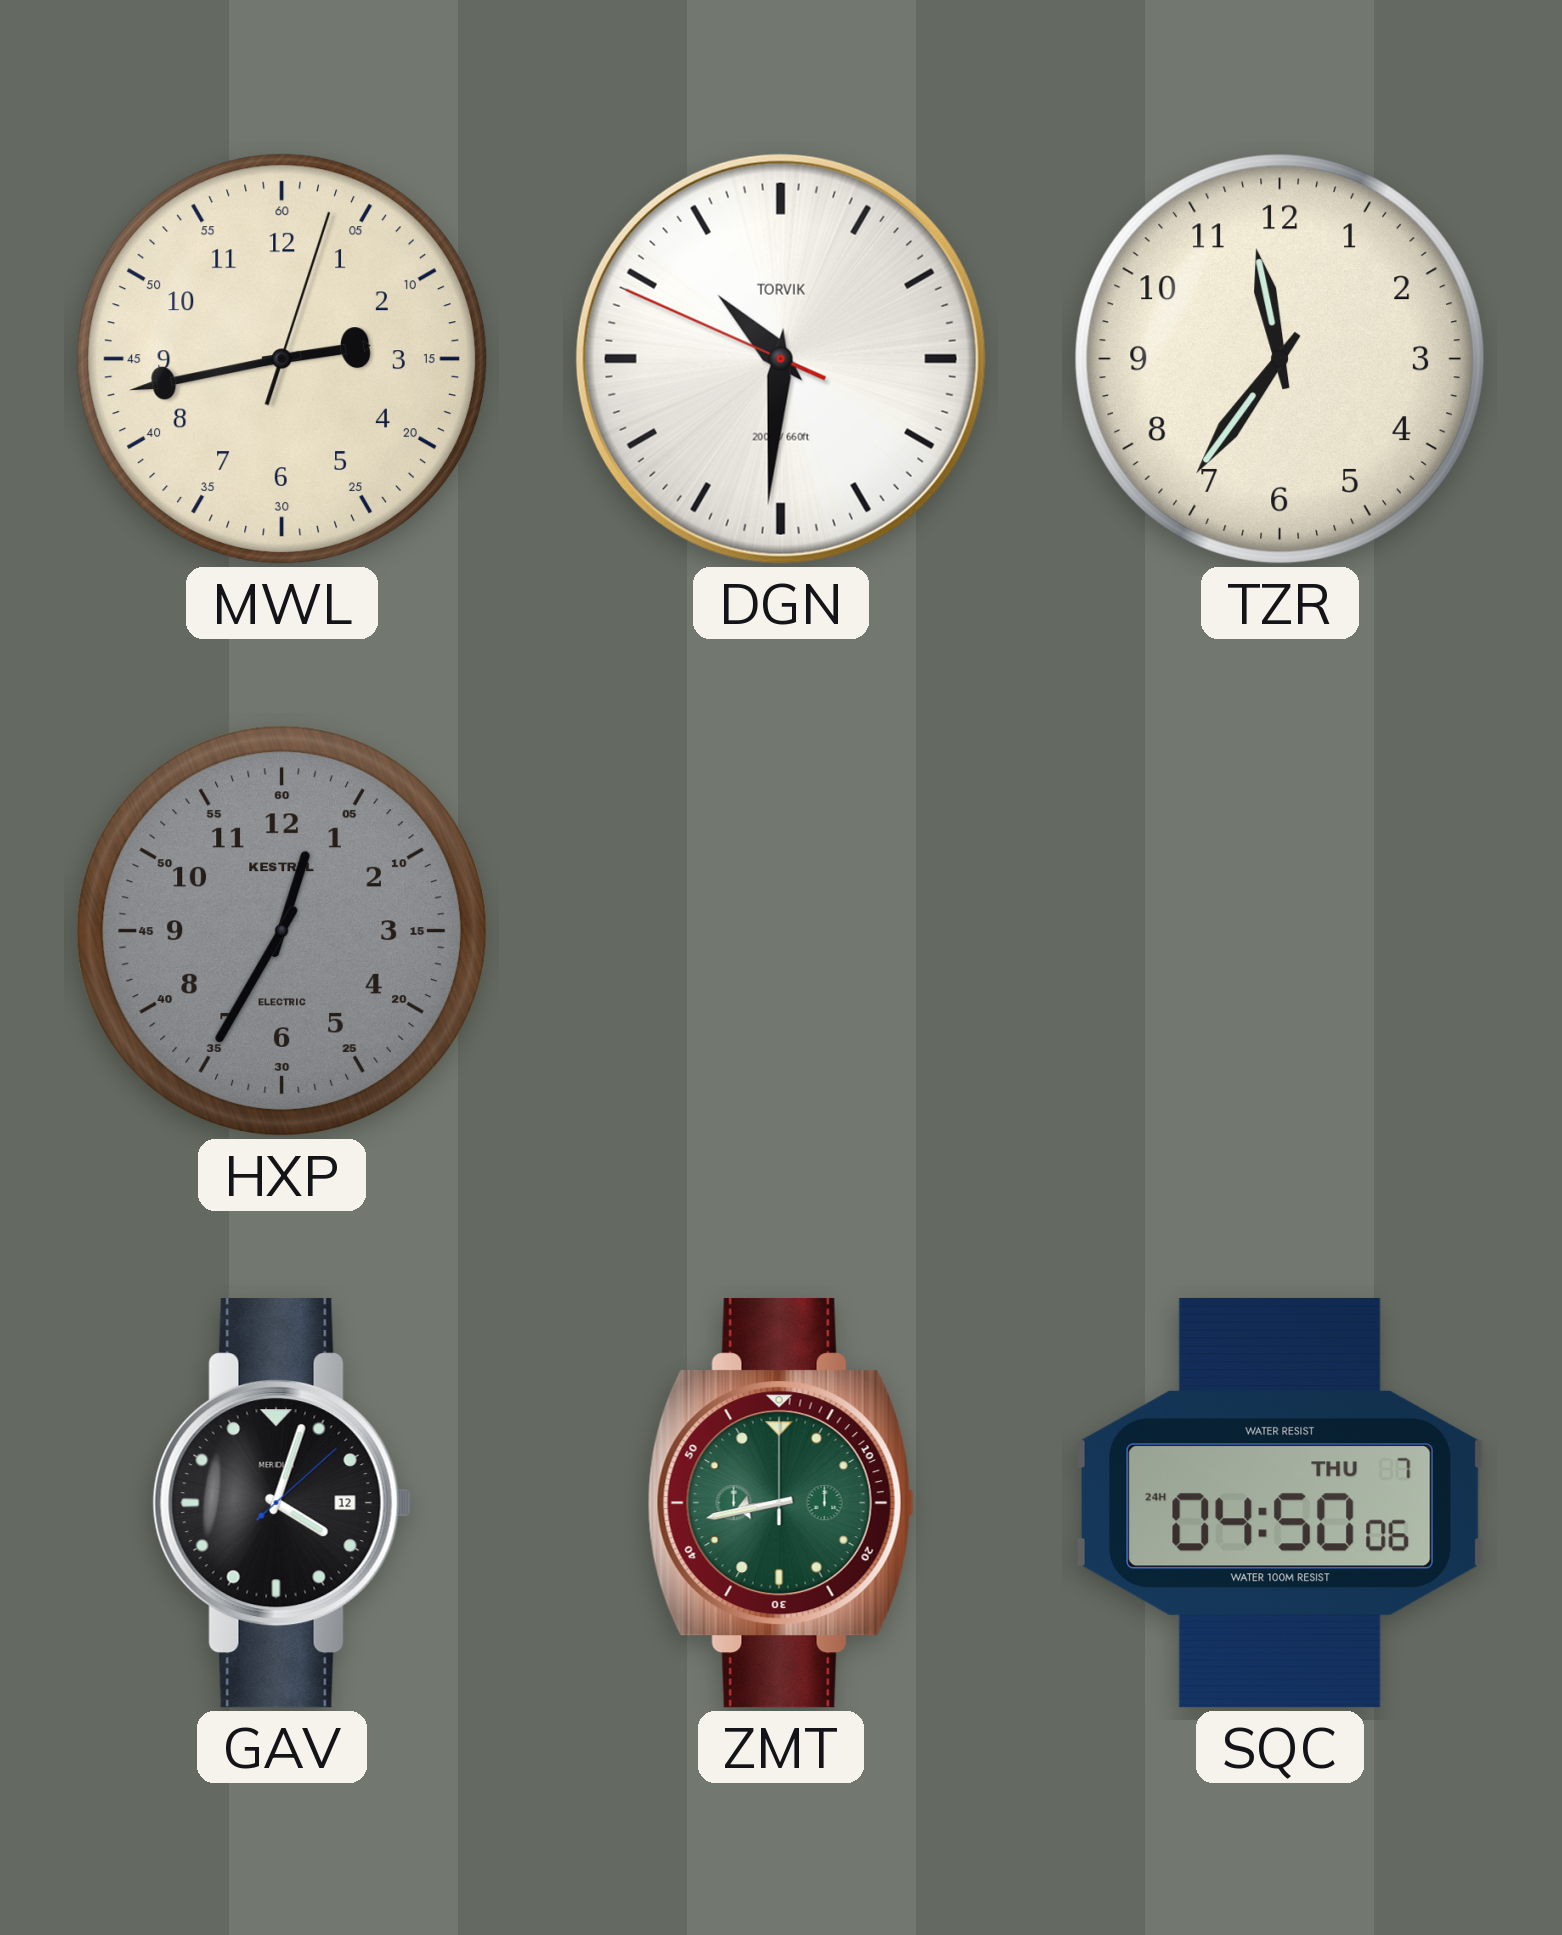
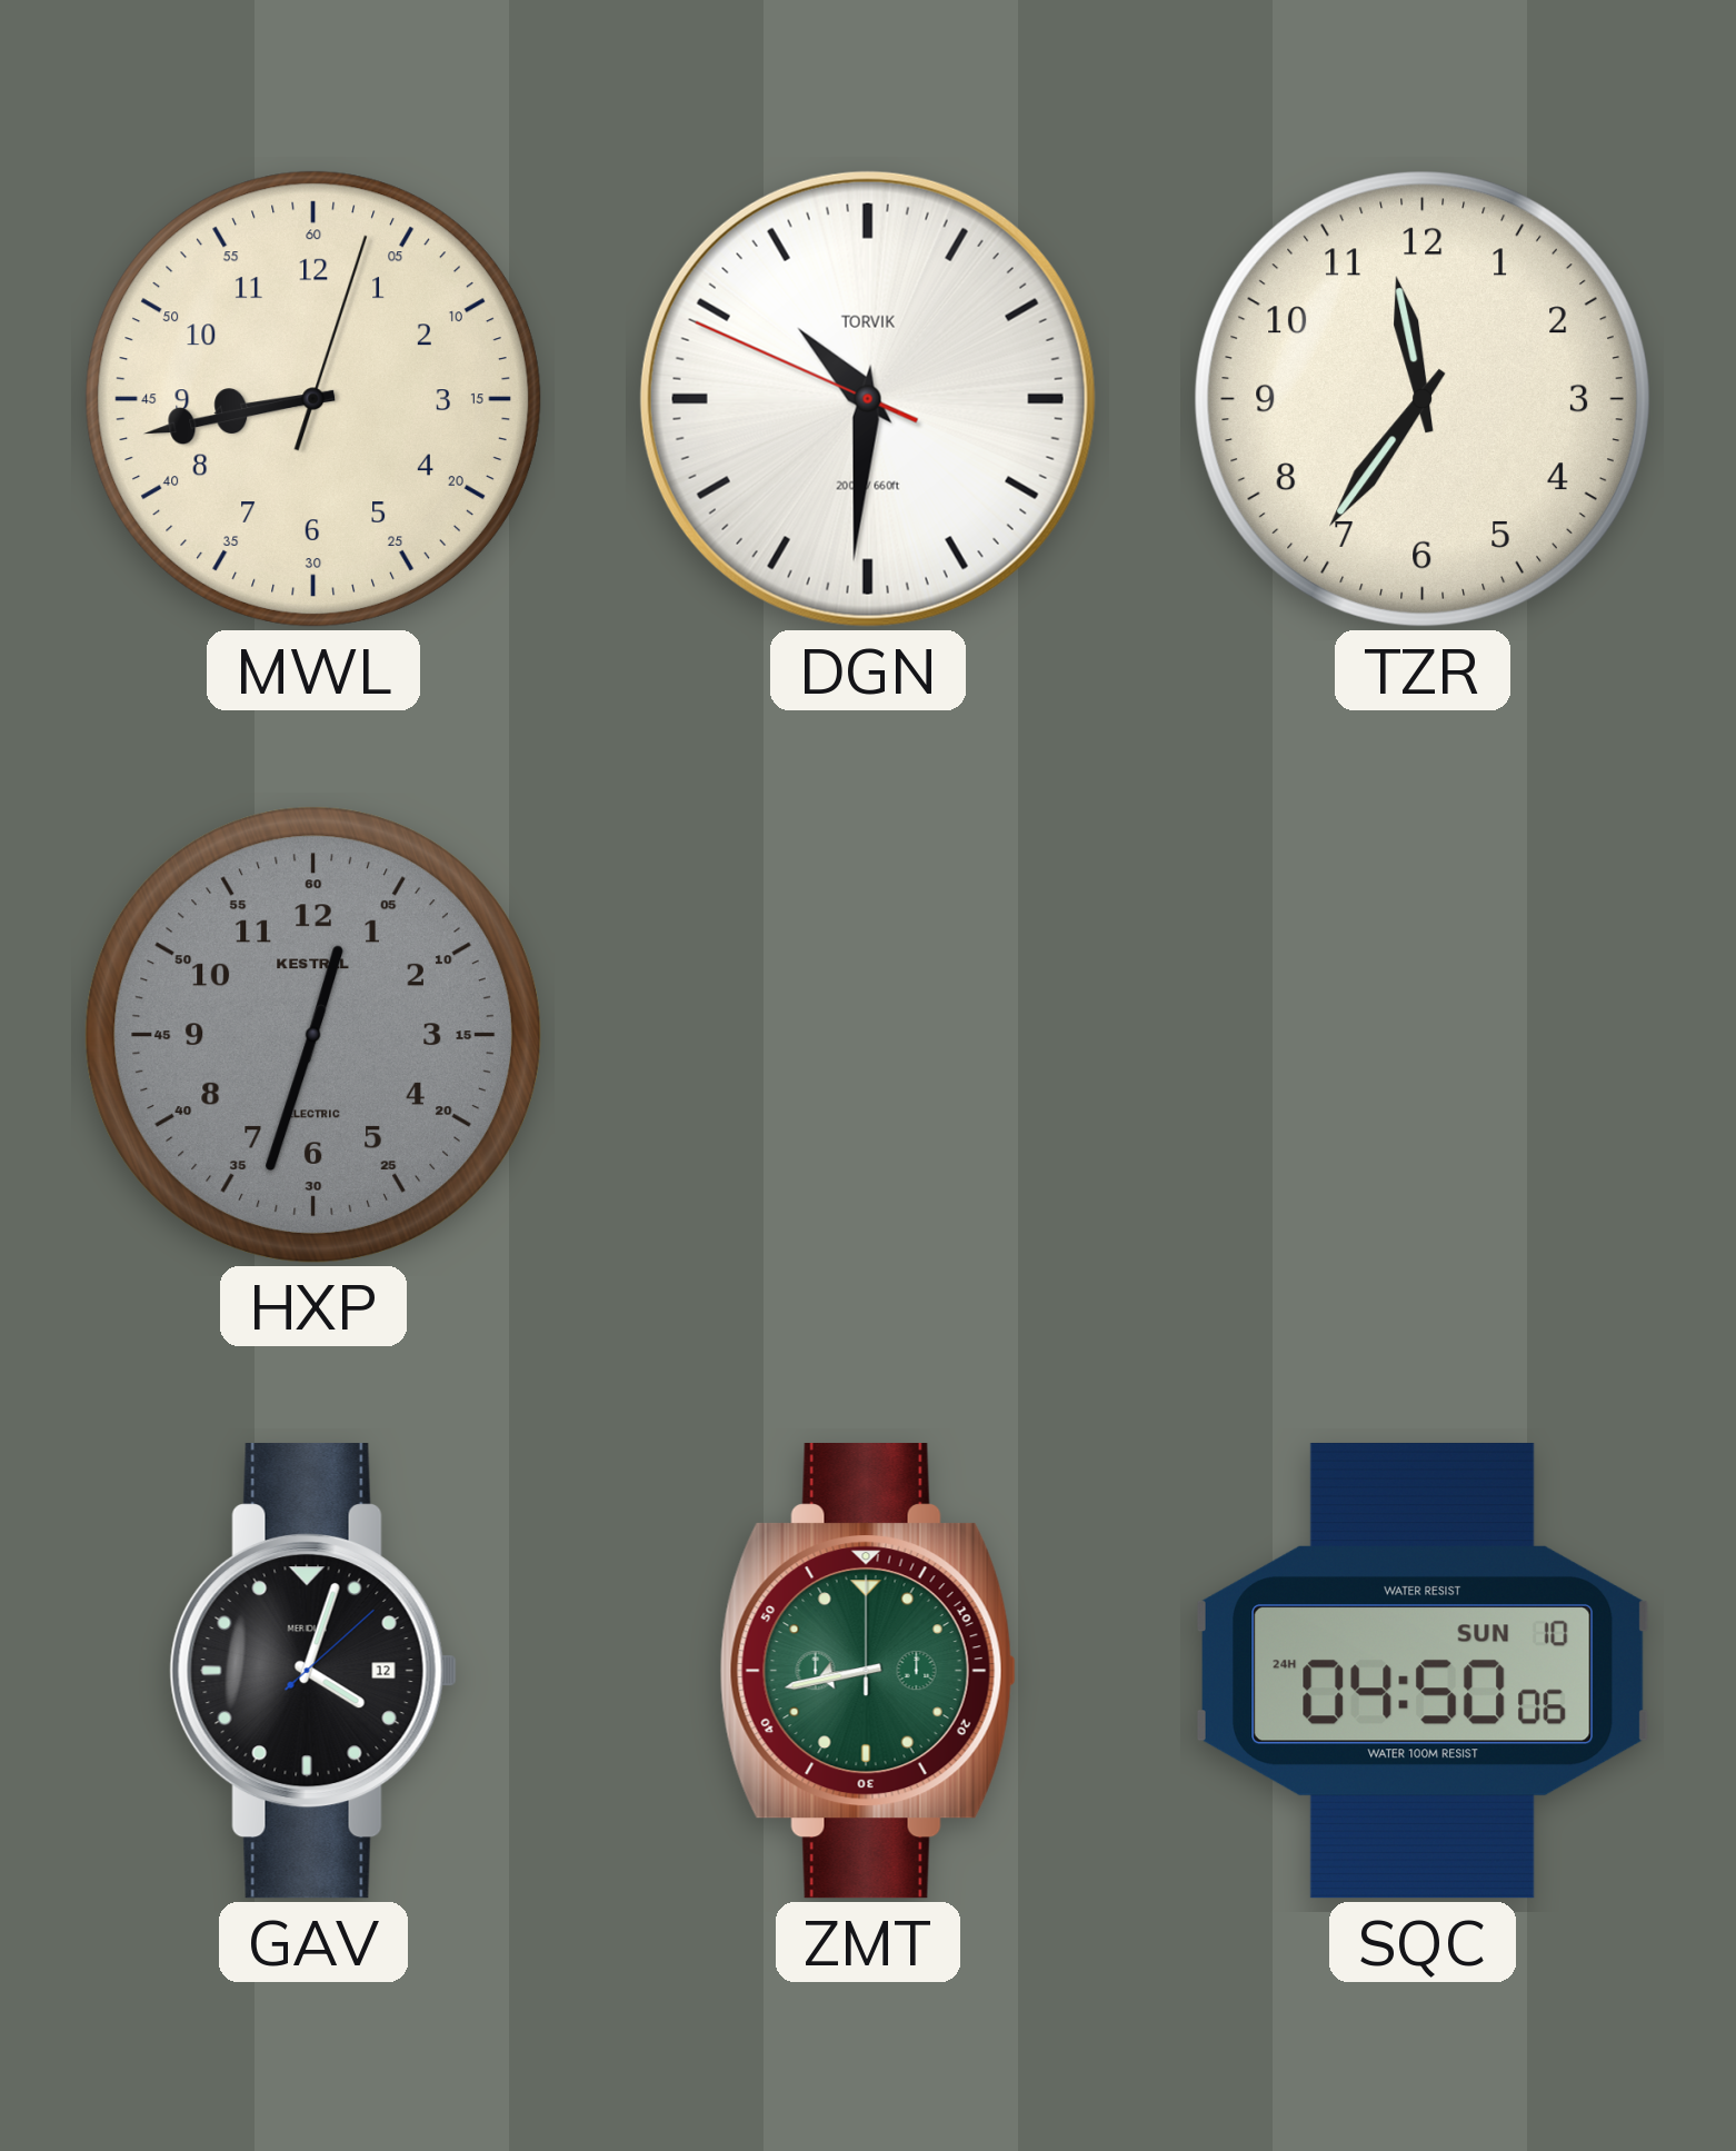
MWL: 2:43 -> 8:43 (313, 399)
HXP: 12:35 -> 12:33 (313, 1035)
SQC date: THU 7 -> SUN 10 (1423, 1671)
